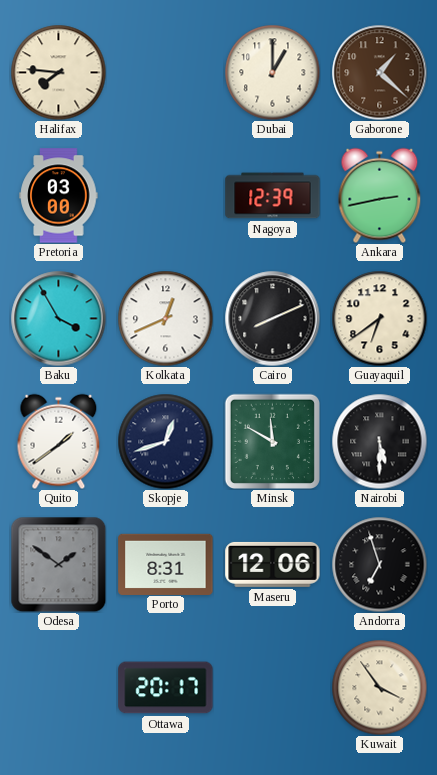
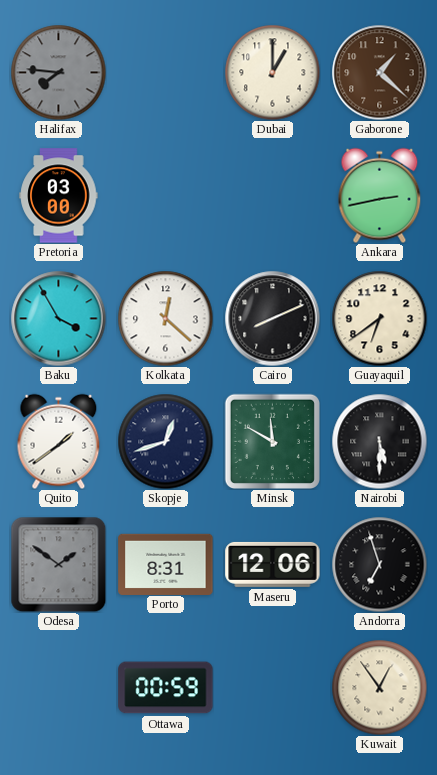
Halifax dial: cream -> grey (58, 72)
Nagoya: 12:39 -> none (273, 196)
Kolkata: 12:41 -> 12:22 (165, 318)
Ottawa: 20:17 -> 00:59 (166, 688)
Kuwait: 3:54 -> 12:54 (379, 687)
